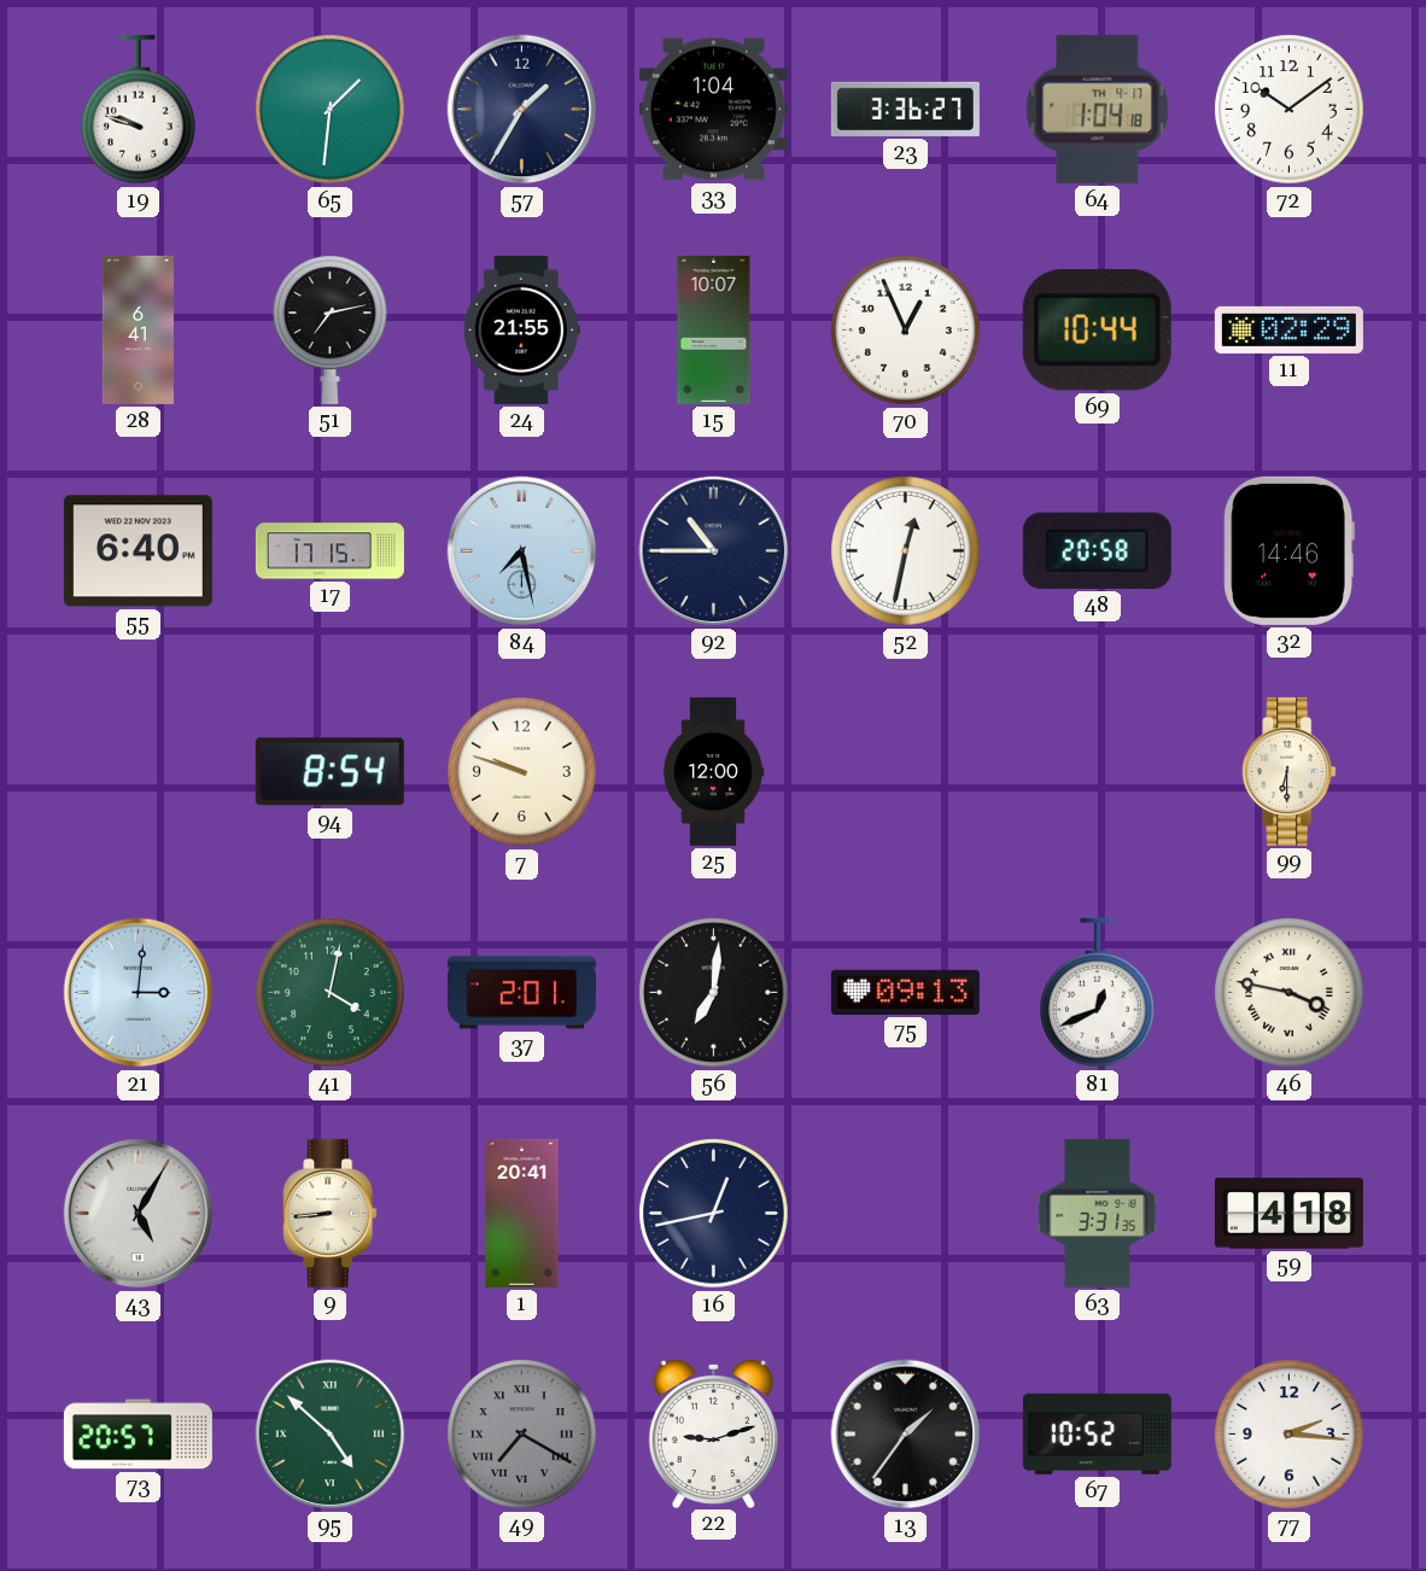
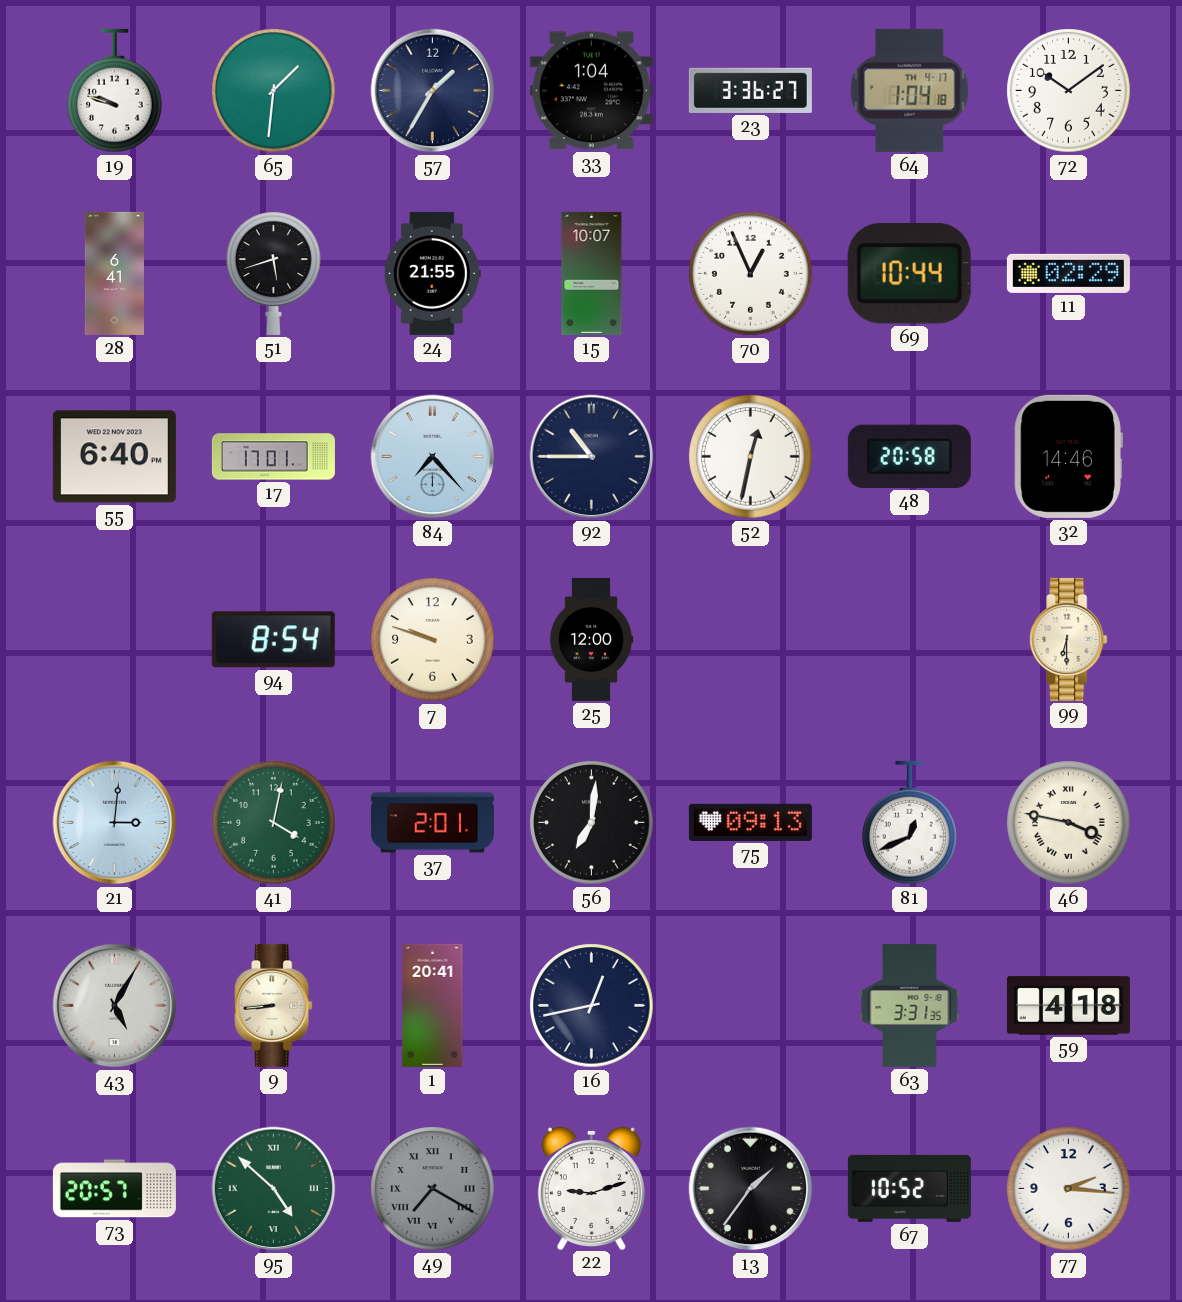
51: 7:13 -> 5:42 (274, 273)
17: 17:15 -> 17:01 (273, 457)
84: 7:28 -> 7:23 (433, 457)
